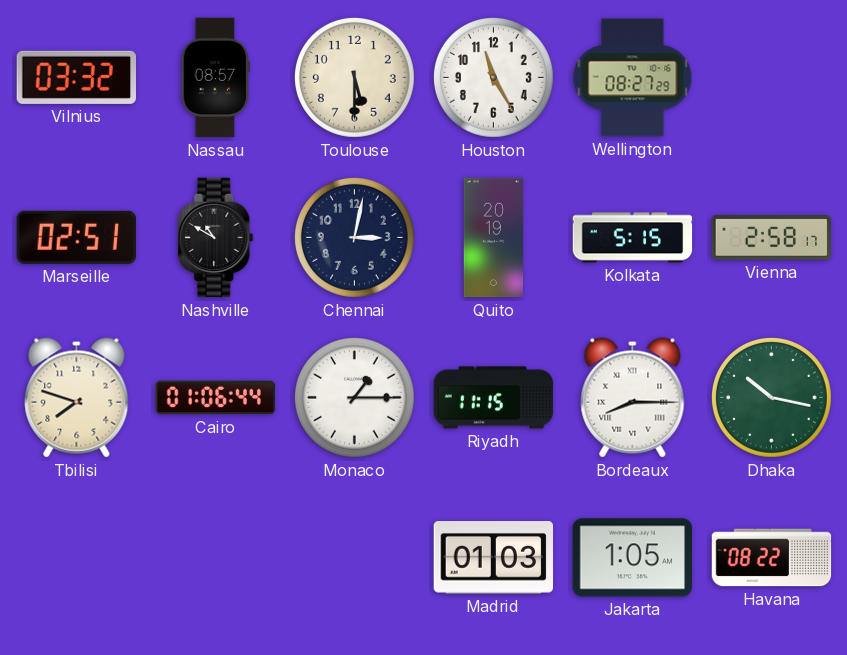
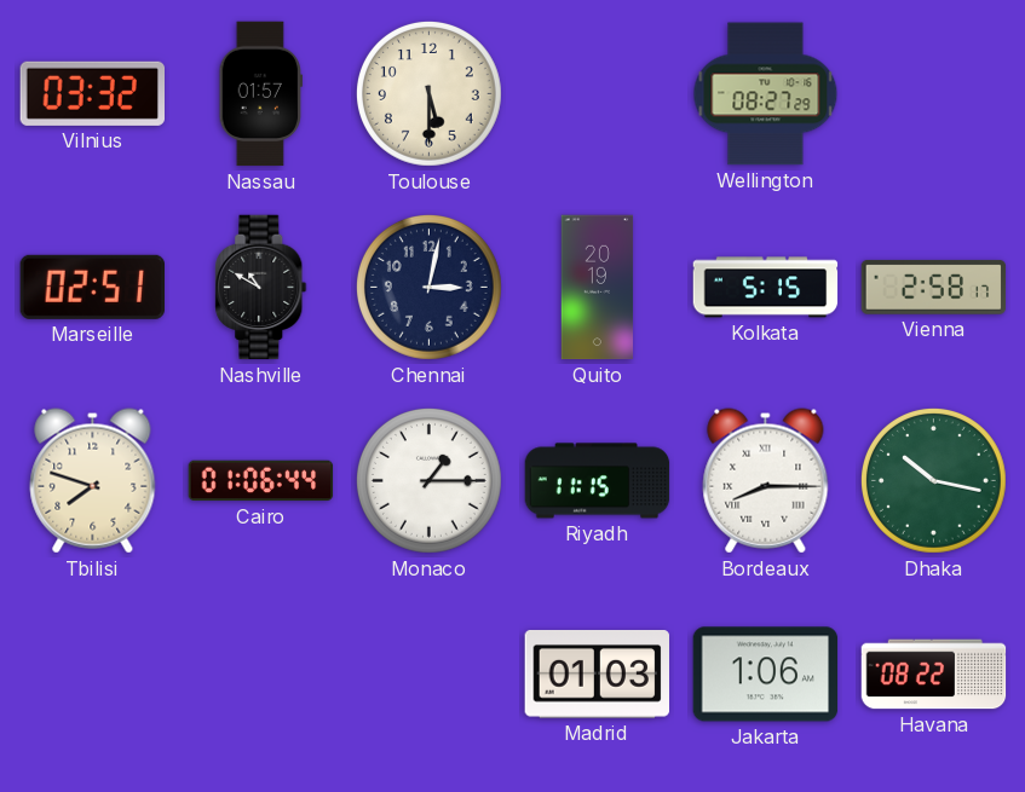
Nassau: 08:57 -> 01:57 (260, 94)
Houston: 11:25 -> none (494, 78)
Jakarta: 1:05 -> 1:06 (766, 675)
